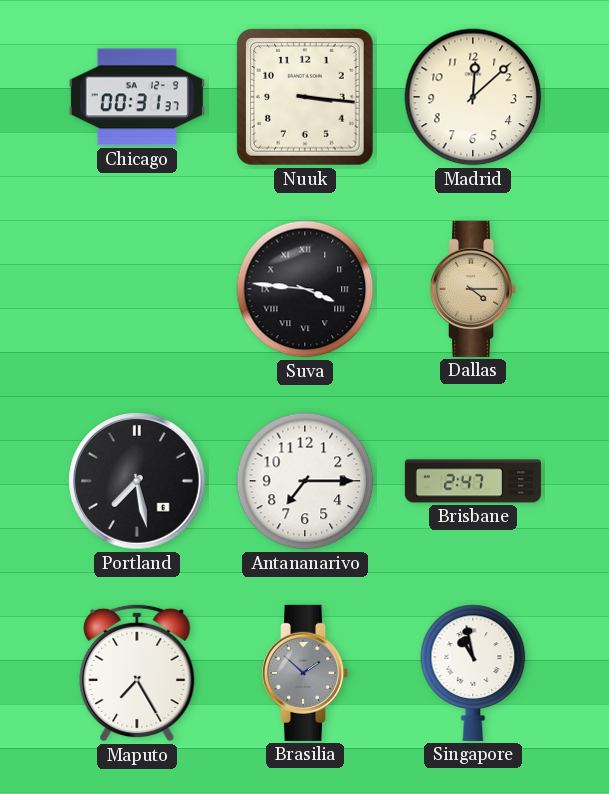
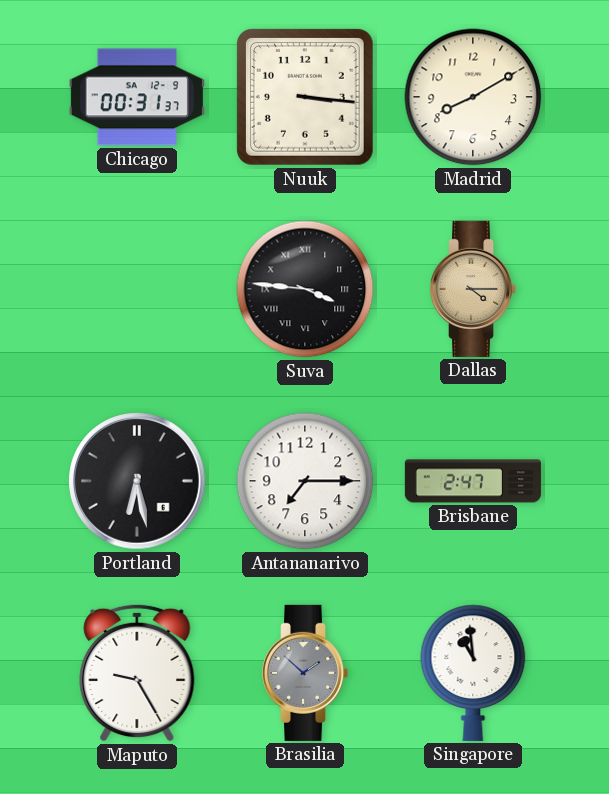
Madrid: 12:08 -> 8:10 (473, 97)
Portland: 7:28 -> 6:28 (137, 481)
Maputo: 7:25 -> 9:25 (137, 673)
Singapore: 10:58 -> 10:59 (473, 673)
